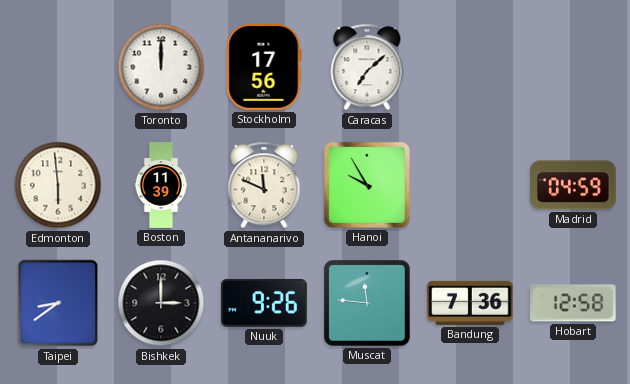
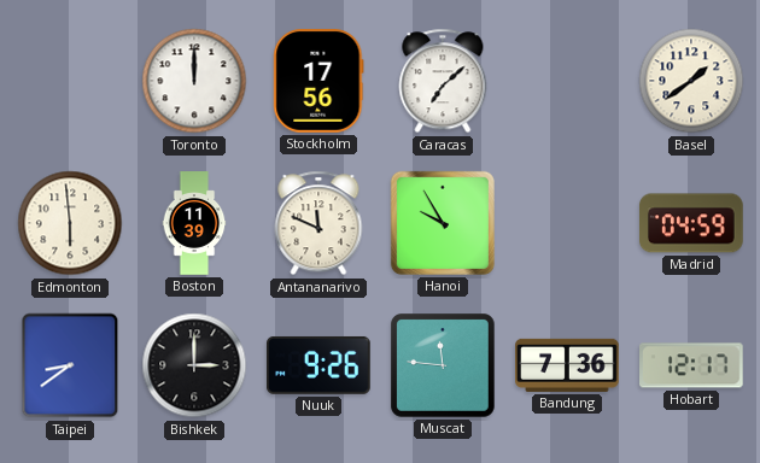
Basel: none -> 1:39 (691, 81)
Hobart: 12:58 -> 12:17 (692, 365)
